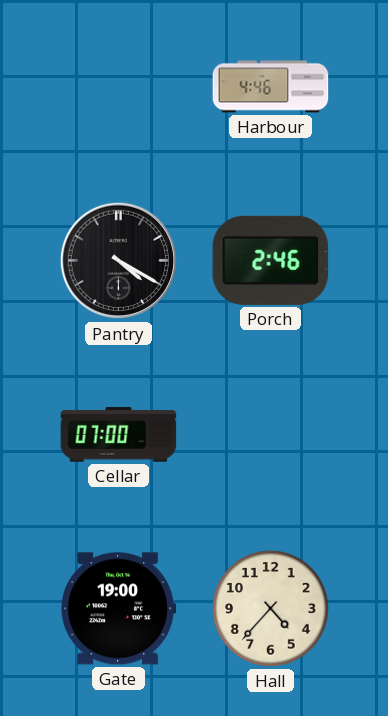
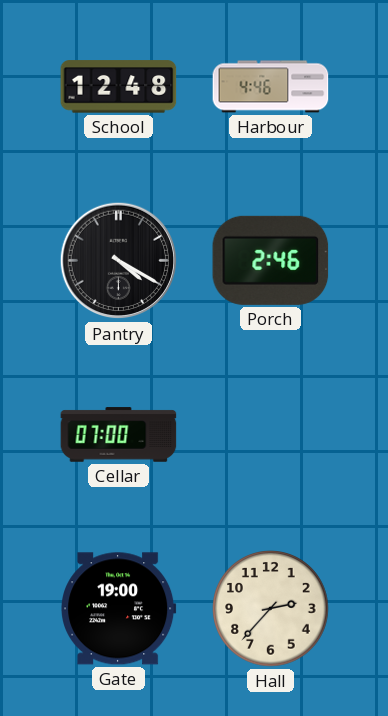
School: none -> 12:48 (119, 87)
Hall: 4:37 -> 2:37 (271, 609)
